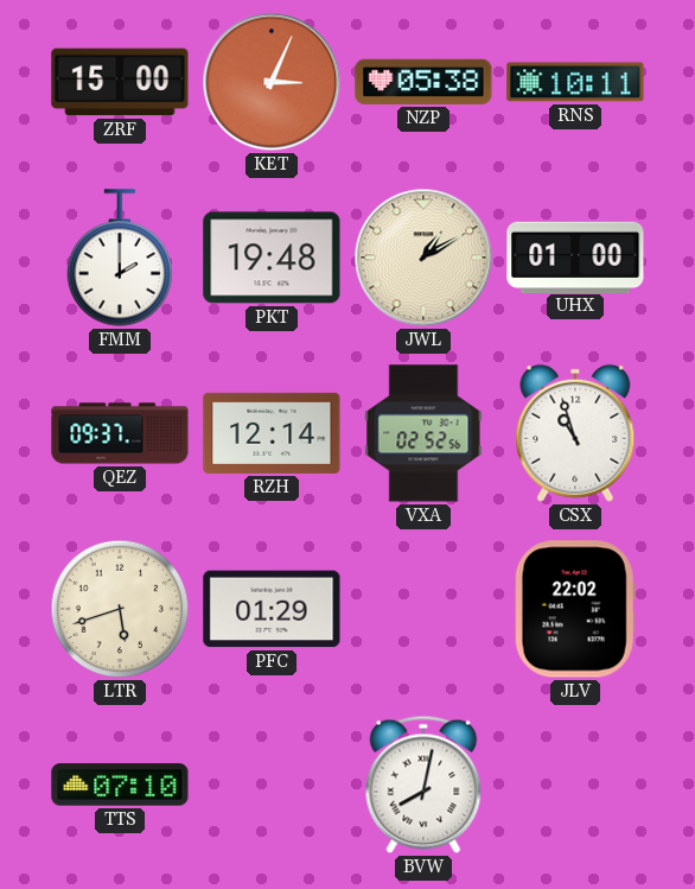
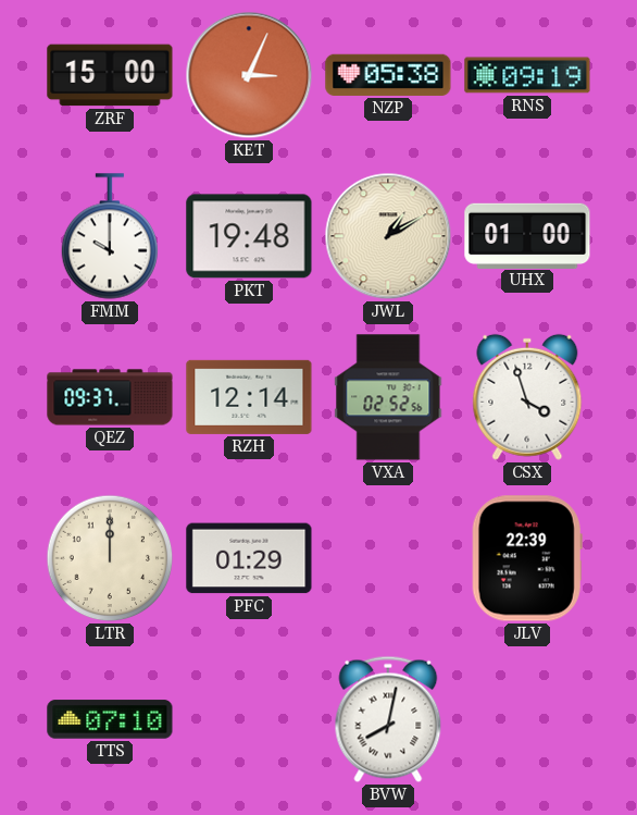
RNS: 10:11 -> 09:19 (527, 75)
FMM: 2:00 -> 10:00 (110, 236)
CSX: 10:57 -> 3:57 (527, 397)
LTR: 5:42 -> 12:00 (110, 558)
JLV: 22:02 -> 22:39 (527, 558)
